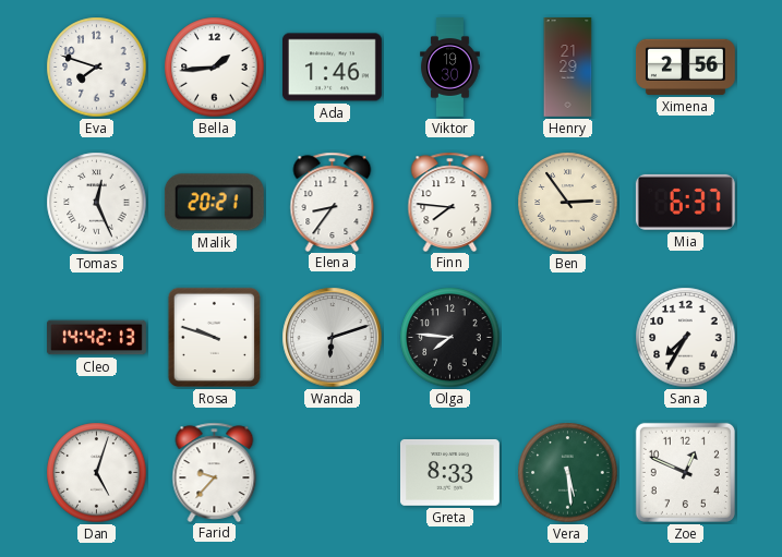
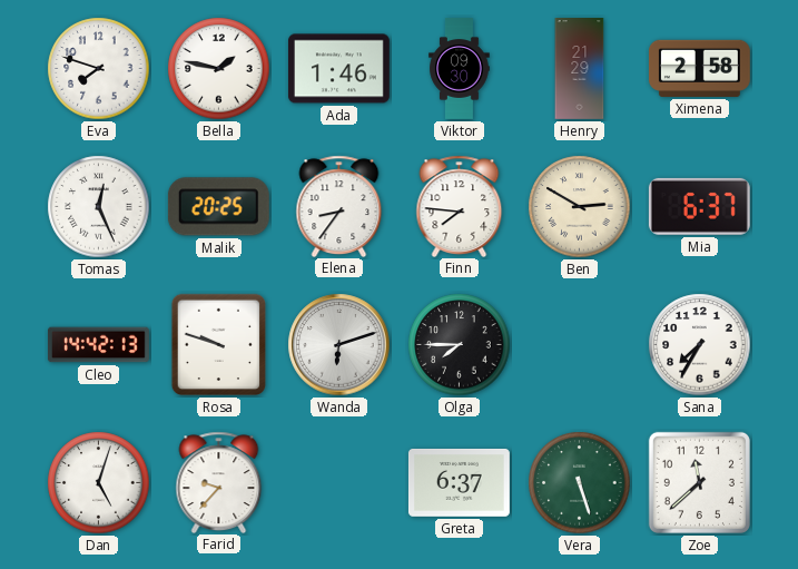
Bella: 1:44 -> 1:47 (219, 69)
Viktor: 19:30 -> 09:30 (460, 69)
Ximena: 2:56 -> 2:58 (699, 68)
Malik: 20:21 -> 20:25 (218, 207)
Ben: 2:54 -> 2:50 (580, 207)
Olga: 7:46 -> 7:45 (460, 345)
Greta: 8:33 -> 6:37 (459, 482)
Vera: 5:29 -> 5:27 (580, 483)
Zoe: 12:49 -> 11:38 (699, 482)
